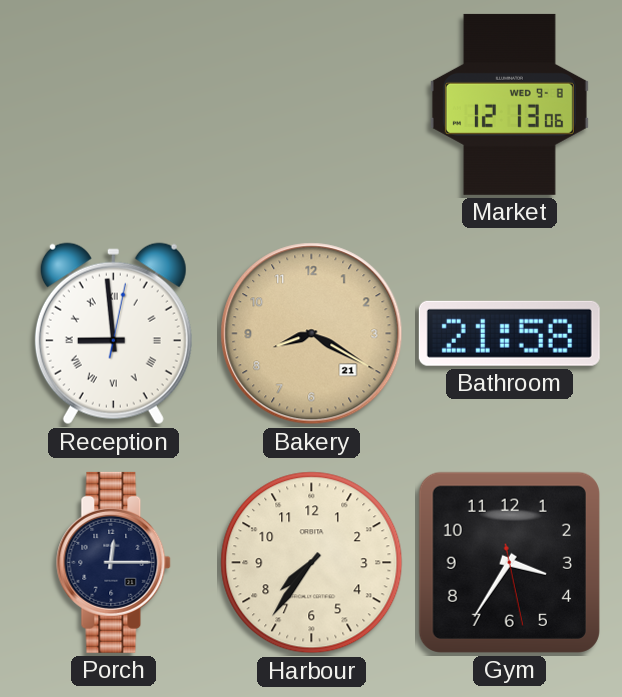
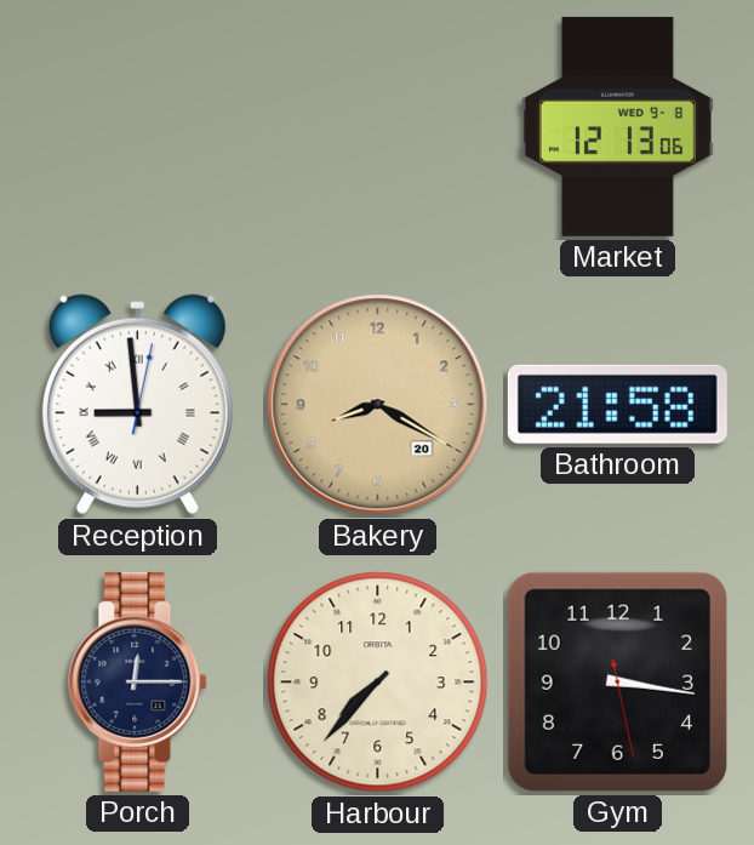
Bakery date: 21 -> 20 (378, 405)
Harbour: 7:36 -> 7:37 (378, 683)
Gym: 3:35 -> 3:16 (617, 681)
